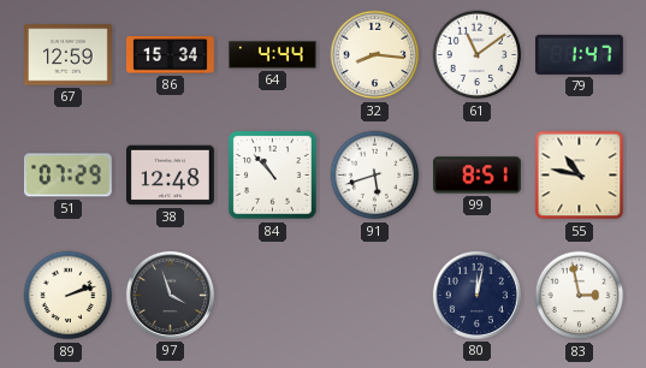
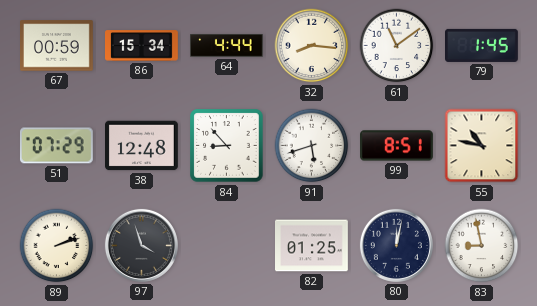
67: 12:59 -> 00:59 (57, 46)
79: 1:47 -> 1:45 (482, 45)
84: 10:53 -> 8:53 (227, 146)
82: none -> 01:25 (312, 246)
83: 2:58 -> 8:58 (482, 246)
